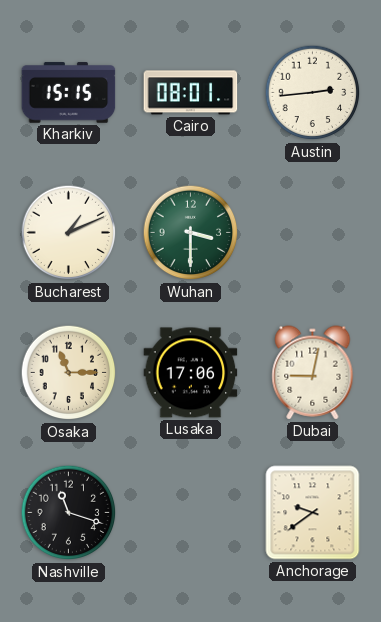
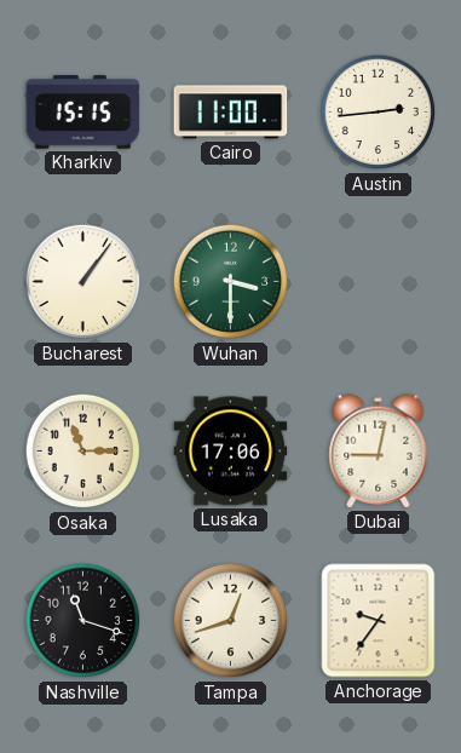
Cairo: 08:01 -> 11:00 (231, 113)
Bucharest: 1:11 -> 1:06 (83, 282)
Tampa: none -> 12:42 (231, 621)
Anchorage: 9:39 -> 9:36 (379, 621)
